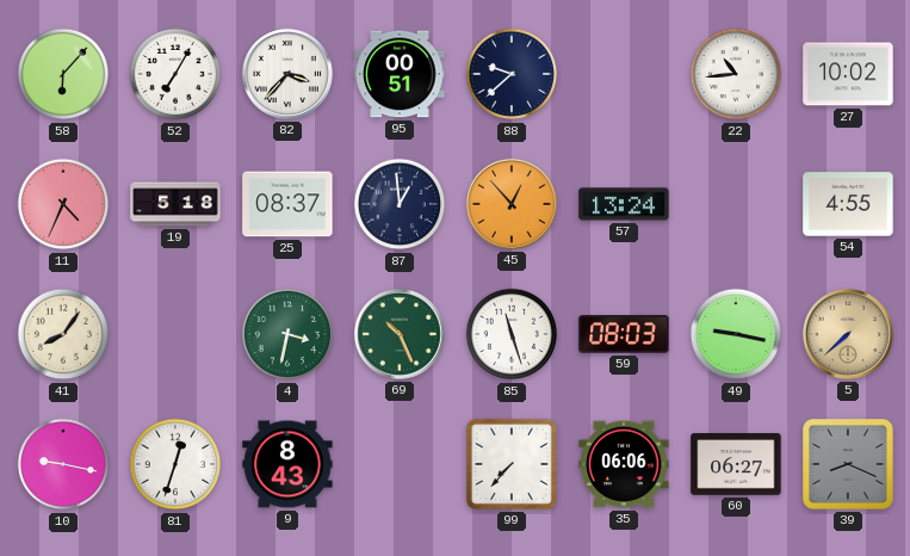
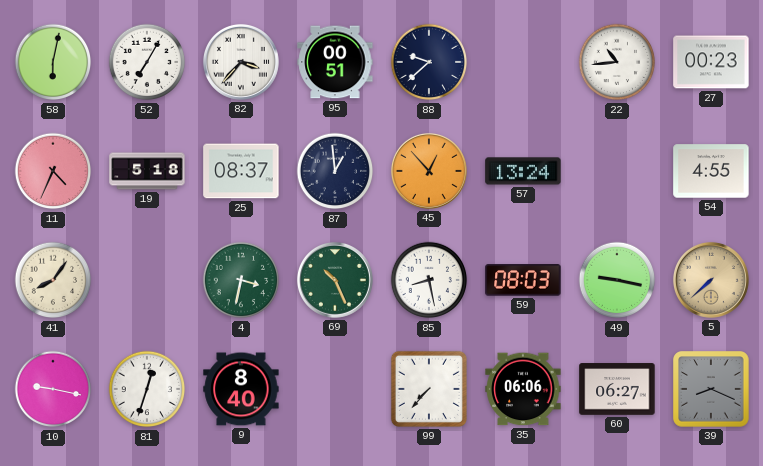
58: 6:07 -> 6:02 (53, 62)
27: 10:02 -> 00:23 (711, 62)
85: 11:27 -> 8:28 (429, 280)
9: 8:43 -> 8:40 (241, 389)
